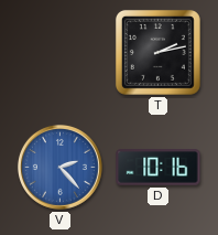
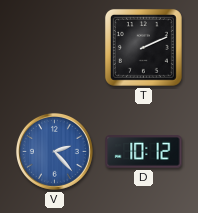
T: 2:13 -> 2:11 (143, 47)
D: 10:16 -> 10:12 (144, 152)
